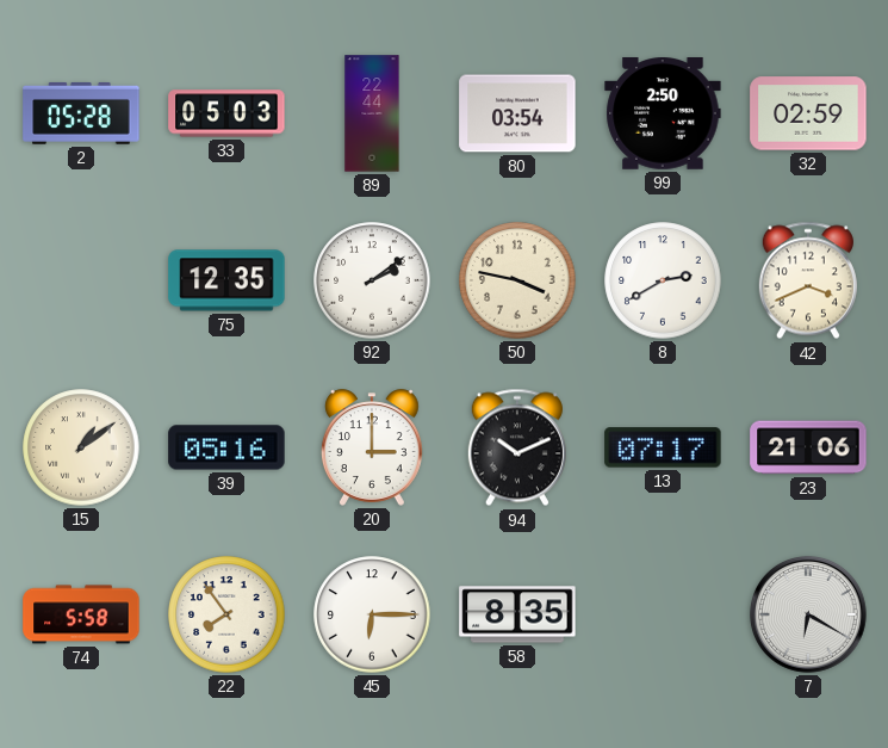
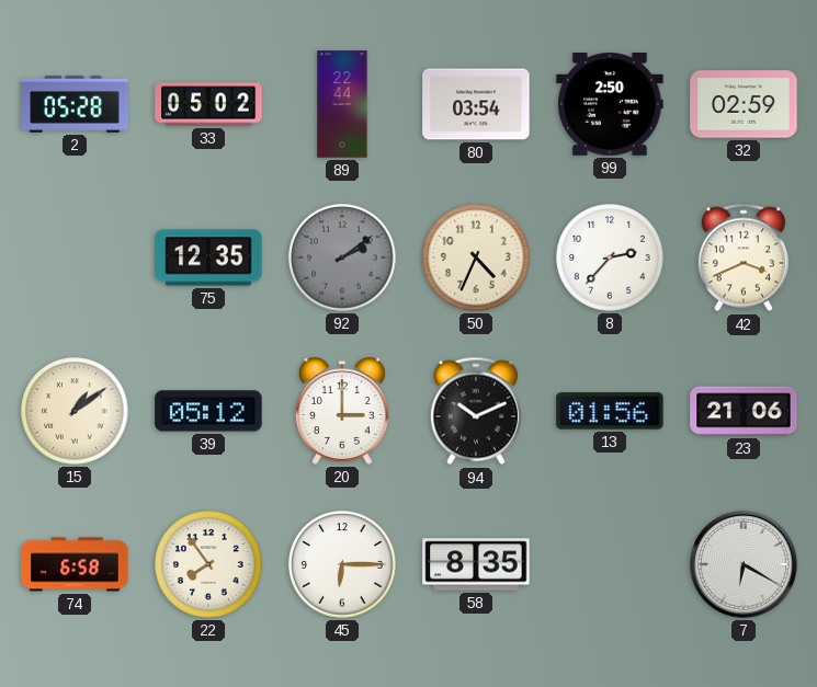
33: 05:03 -> 05:02 (208, 104)
92 dial: white -> grey (342, 257)
50: 3:47 -> 4:34 (476, 257)
8: 2:40 -> 2:37 (610, 257)
39: 05:16 -> 05:12 (208, 411)
13: 07:17 -> 01:56 (610, 411)
74: 5:58 -> 6:58 (75, 564)
